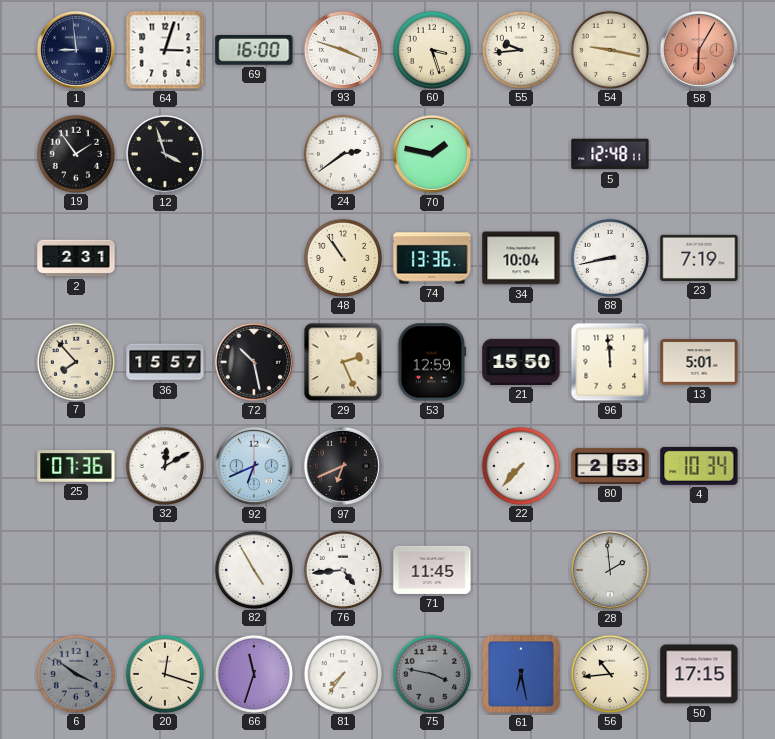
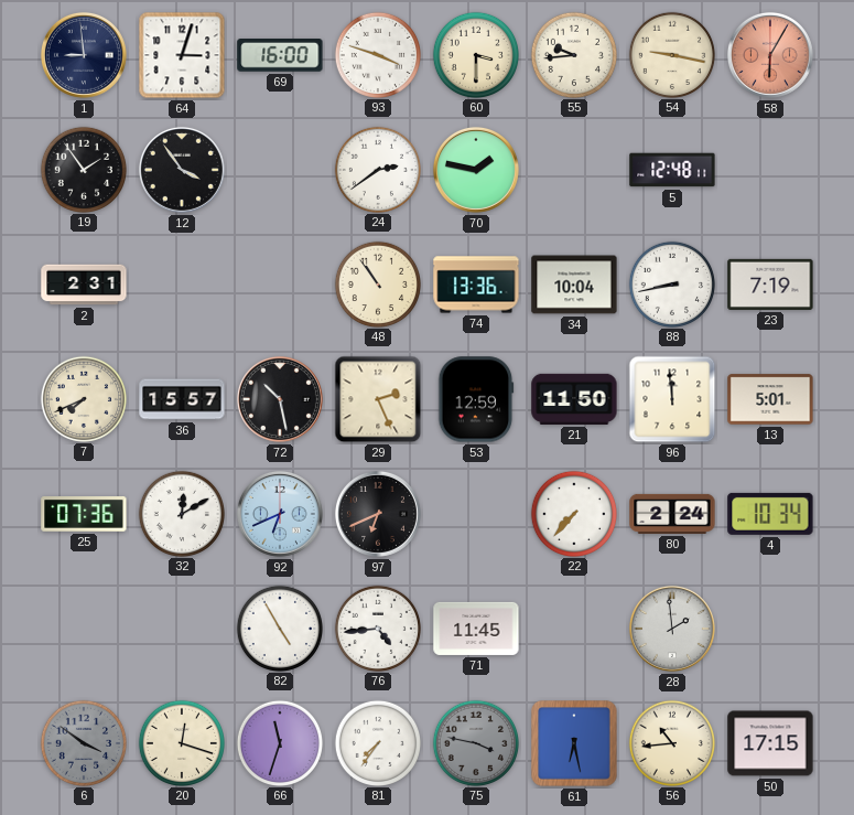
60: 3:27 -> 3:30 (475, 54)
12: 3:57 -> 3:54 (182, 170)
7: 7:53 -> 7:41 (83, 398)
21: 15:50 -> 11:50 (574, 399)
80: 2:53 -> 2:24 (672, 514)
